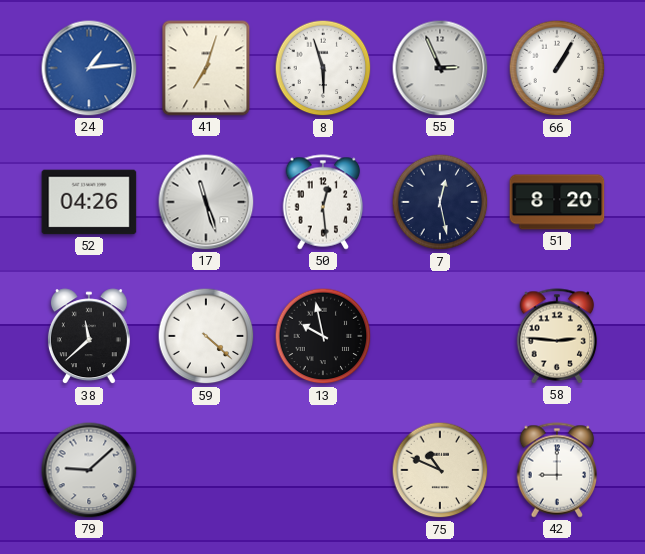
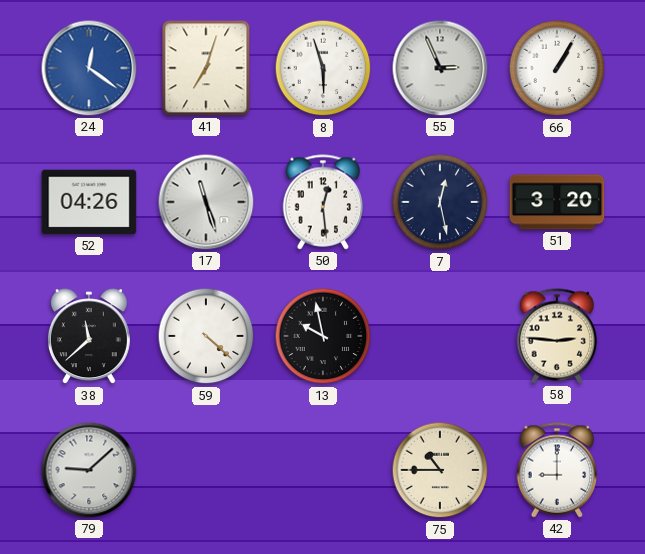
24: 1:14 -> 12:21 (89, 68)
51: 8:20 -> 3:20 (557, 202)
75: 10:49 -> 10:45 (440, 470)
